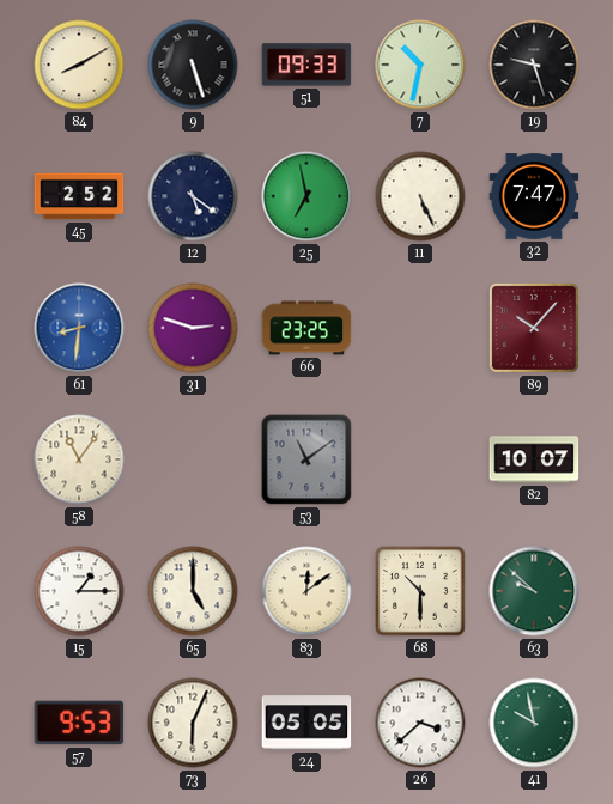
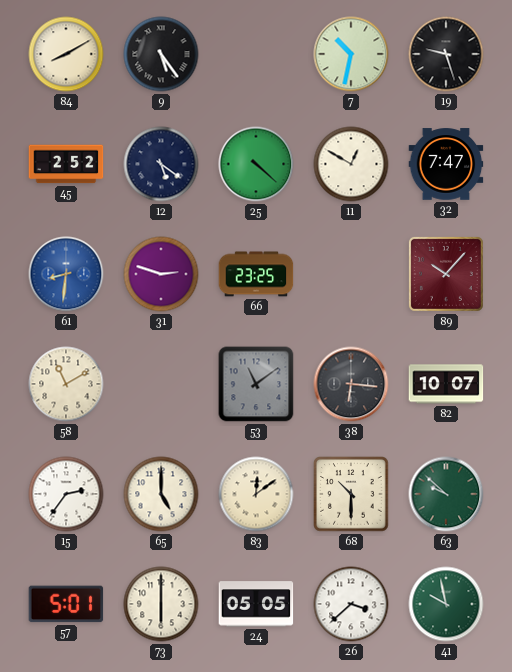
9: 5:27 -> 5:24 (161, 54)
51: 09:33 -> none (306, 65)
25: 6:58 -> 4:22 (256, 164)
11: 5:26 -> 12:50 (351, 164)
58: 11:06 -> 11:10 (66, 384)
38: none -> 6:16 (351, 384)
15: 1:15 -> 2:36 (66, 494)
57: 9:53 -> 5:01 (66, 604)
73: 6:04 -> 6:00 (161, 604)
